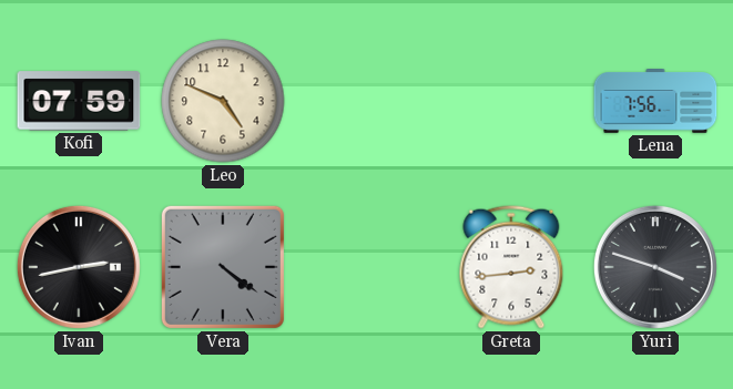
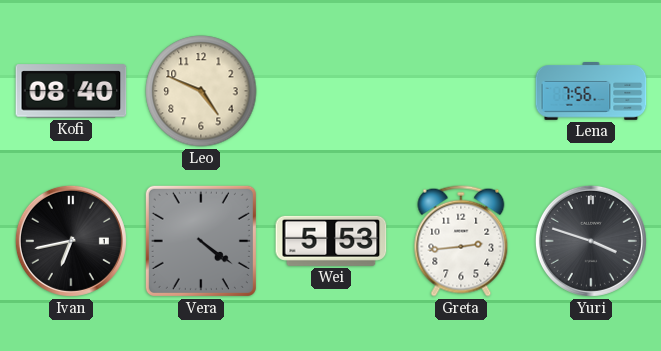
Kofi: 07:59 -> 08:40 (71, 91)
Ivan: 2:43 -> 6:43 (71, 241)
Wei: none -> 5:53 (331, 241)
